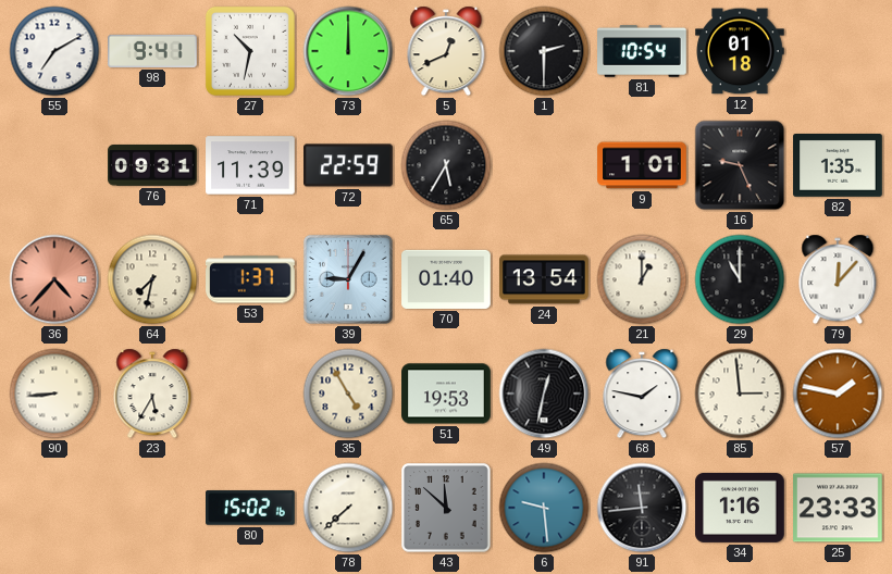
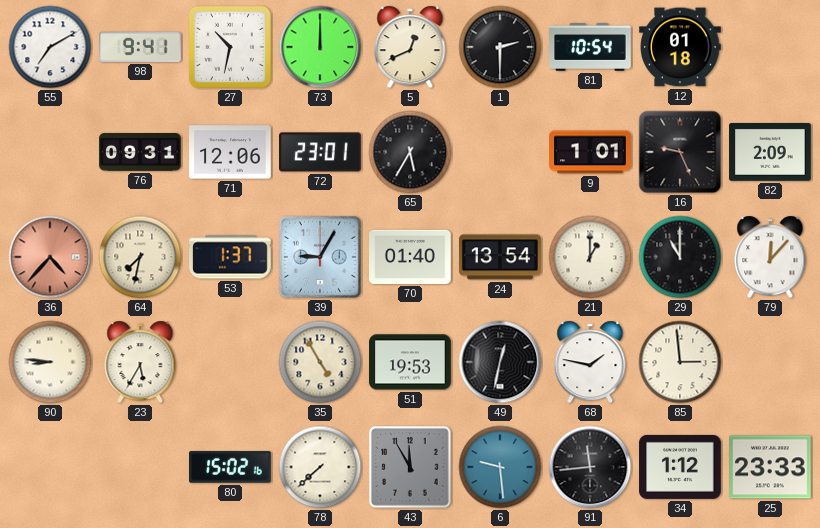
71: 11:39 -> 12:06 (230, 152)
72: 22:59 -> 23:01 (320, 152)
82: 1:35 -> 2:09 (770, 153)
90: 8:44 -> 8:46 (50, 362)
57: 1:47 -> none (838, 394)
43: 11:52 -> 11:55 (410, 467)
34: 1:16 -> 1:12 (680, 467)
